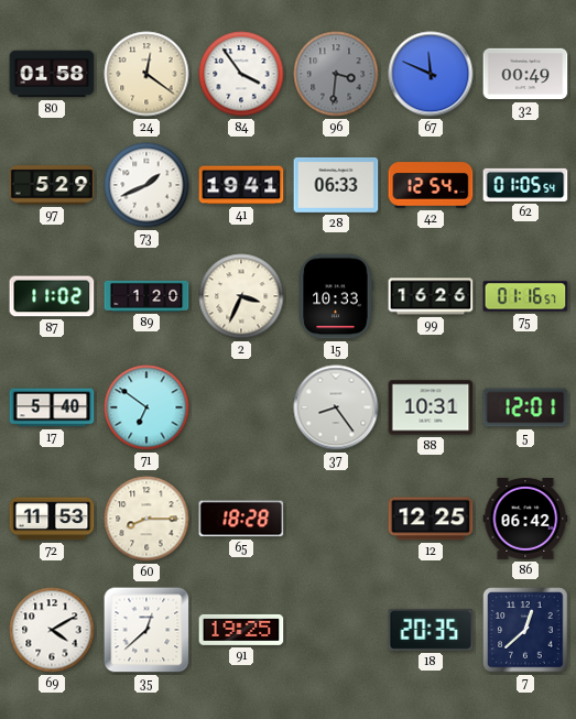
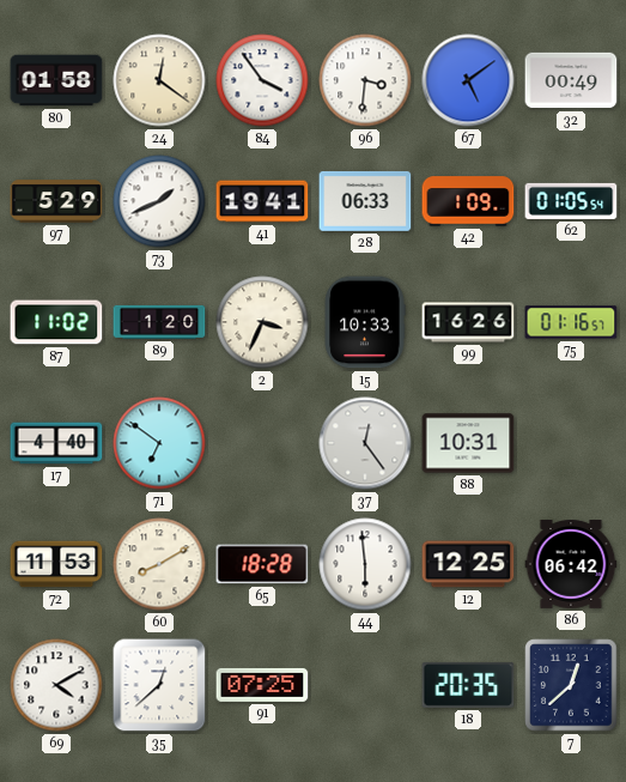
96 dial: grey -> white (365, 80)
67: 11:49 -> 5:09 (468, 80)
42: 12:54 -> 1:09 (468, 201)
17: 5:40 -> 4:40 (56, 443)
37: 8:24 -> 12:24 (365, 443)
5: 12:01 -> none (525, 407)
60: 8:15 -> 8:10 (159, 564)
44: none -> 5:59 (365, 564)
91: 19:25 -> 07:25 (262, 685)
